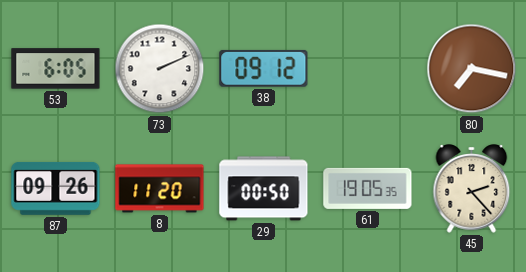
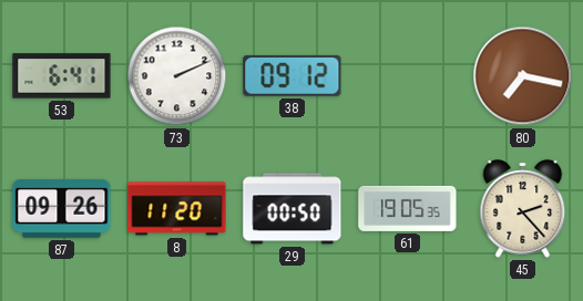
53: 6:05 -> 6:41 (62, 76)
